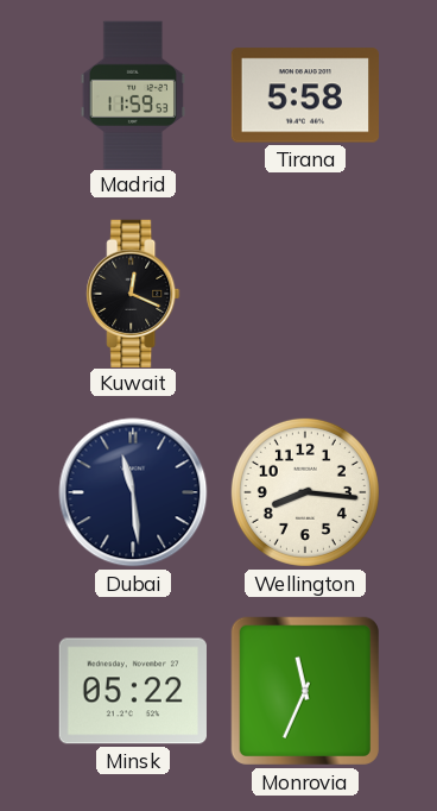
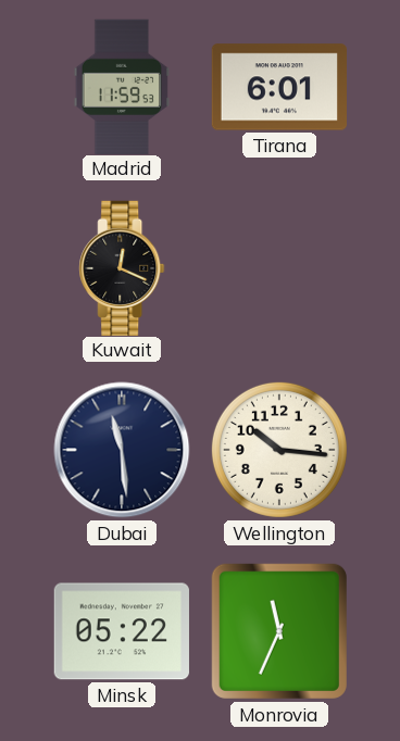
Tirana: 5:58 -> 6:01 (278, 87)
Wellington: 8:16 -> 10:16 (279, 450)
